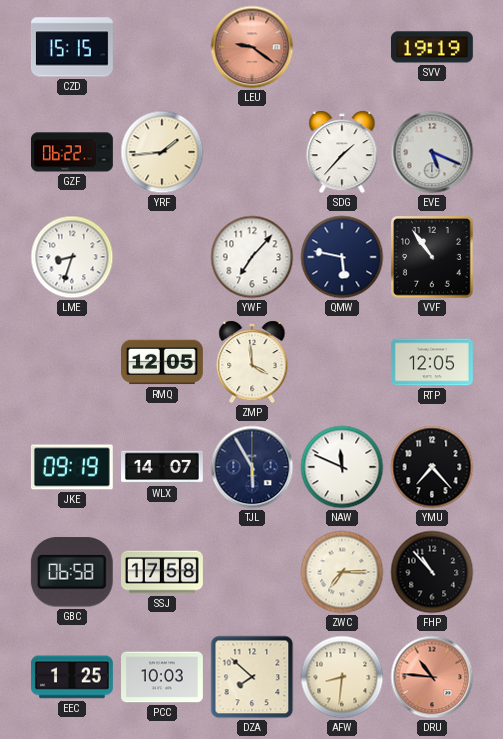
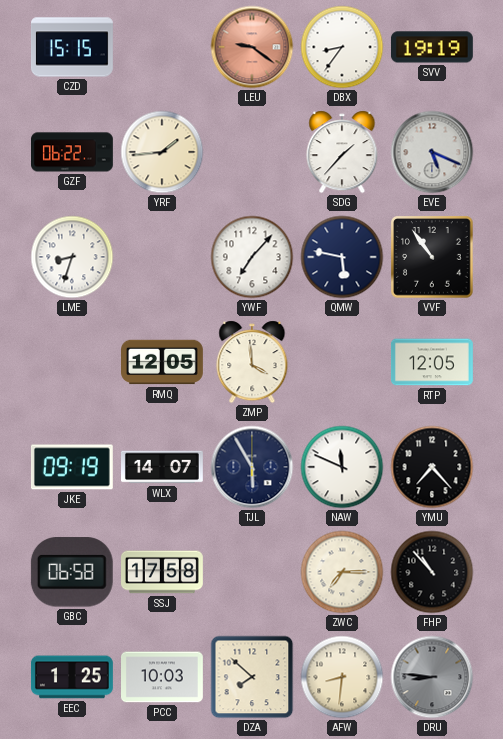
DBX: none -> 8:36 (342, 47)
DRU: 10:46 -> 8:46 (432, 677)
DRU dial: salmon -> grey (432, 677)
